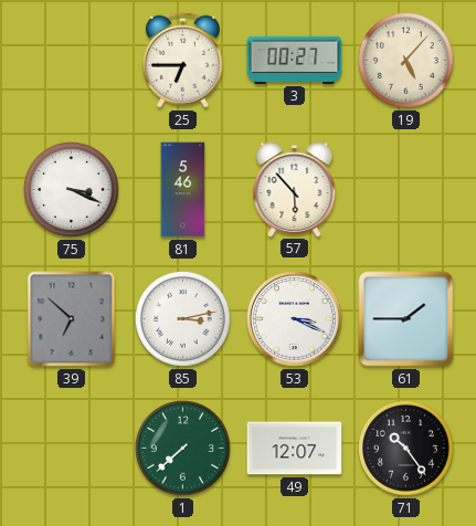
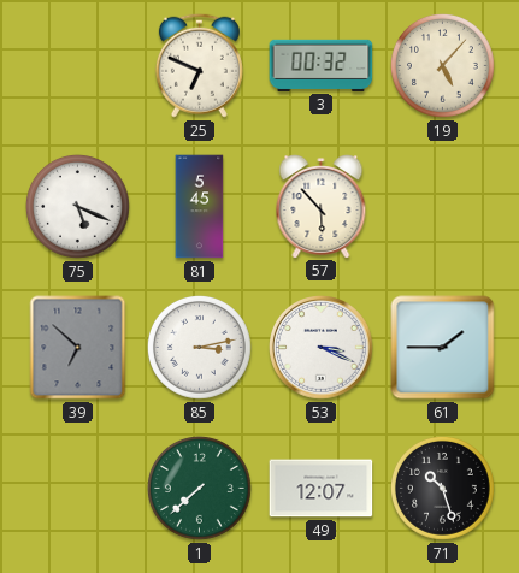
25: 6:45 -> 6:49 (199, 65)
3: 00:27 -> 00:32 (322, 65)
75: 3:19 -> 5:19 (78, 207)
81: 5:46 -> 5:45 (200, 207)
71: 10:24 -> 10:27 (443, 489)
